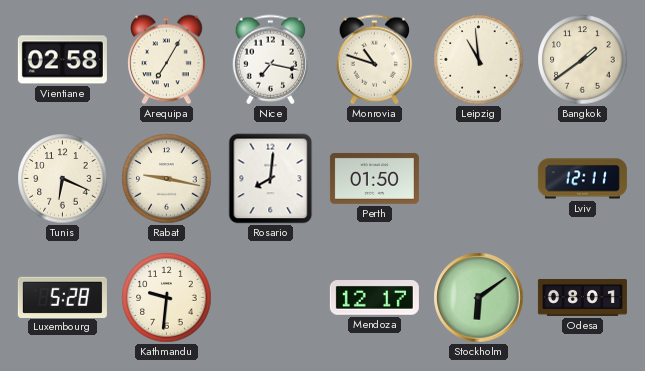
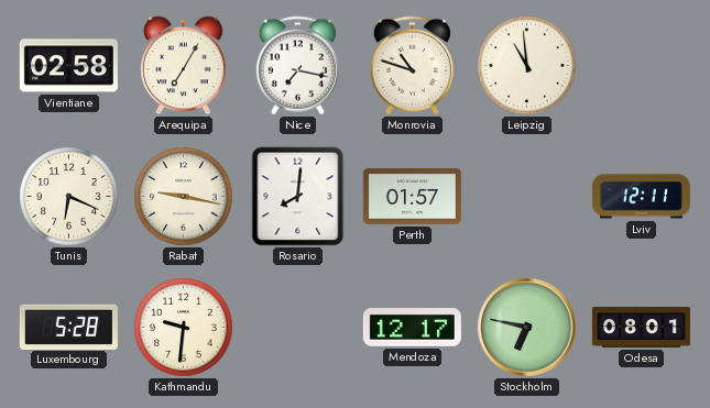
Bangkok: 1:39 -> none (583, 60)
Perth: 01:50 -> 01:57 (412, 196)
Stockholm: 6:09 -> 6:47 (527, 328)
